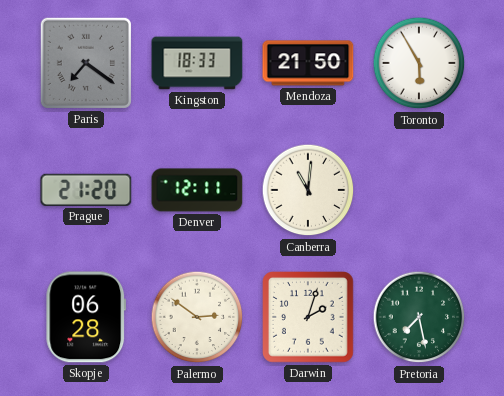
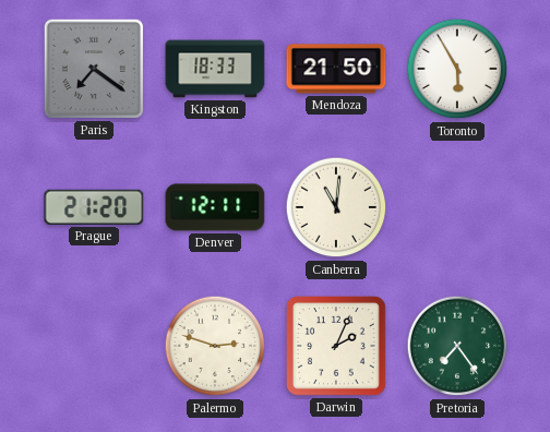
Skopje: 06:28 -> none (86, 317)
Palermo: 2:51 -> 2:48 (215, 346)
Darwin: 2:03 -> 2:04 (337, 347)
Pretoria: 7:28 -> 7:24 (457, 346)
